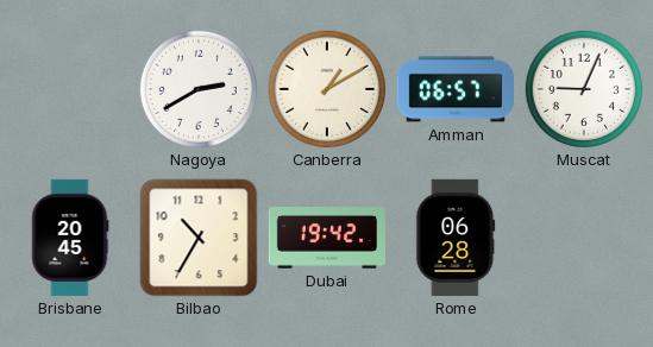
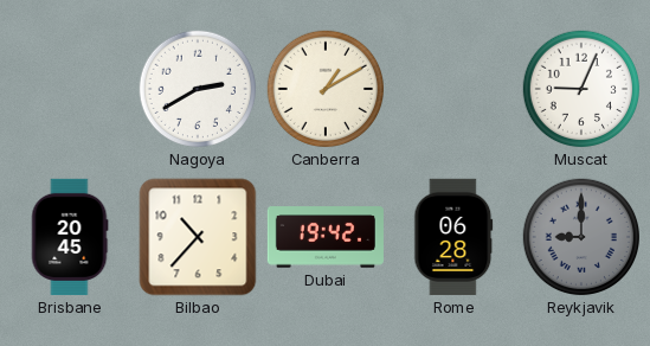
Amman: 06:57 -> none (456, 89)
Bilbao: 10:35 -> 10:37 (198, 237)
Reykjavik: none -> 9:00 (581, 237)
